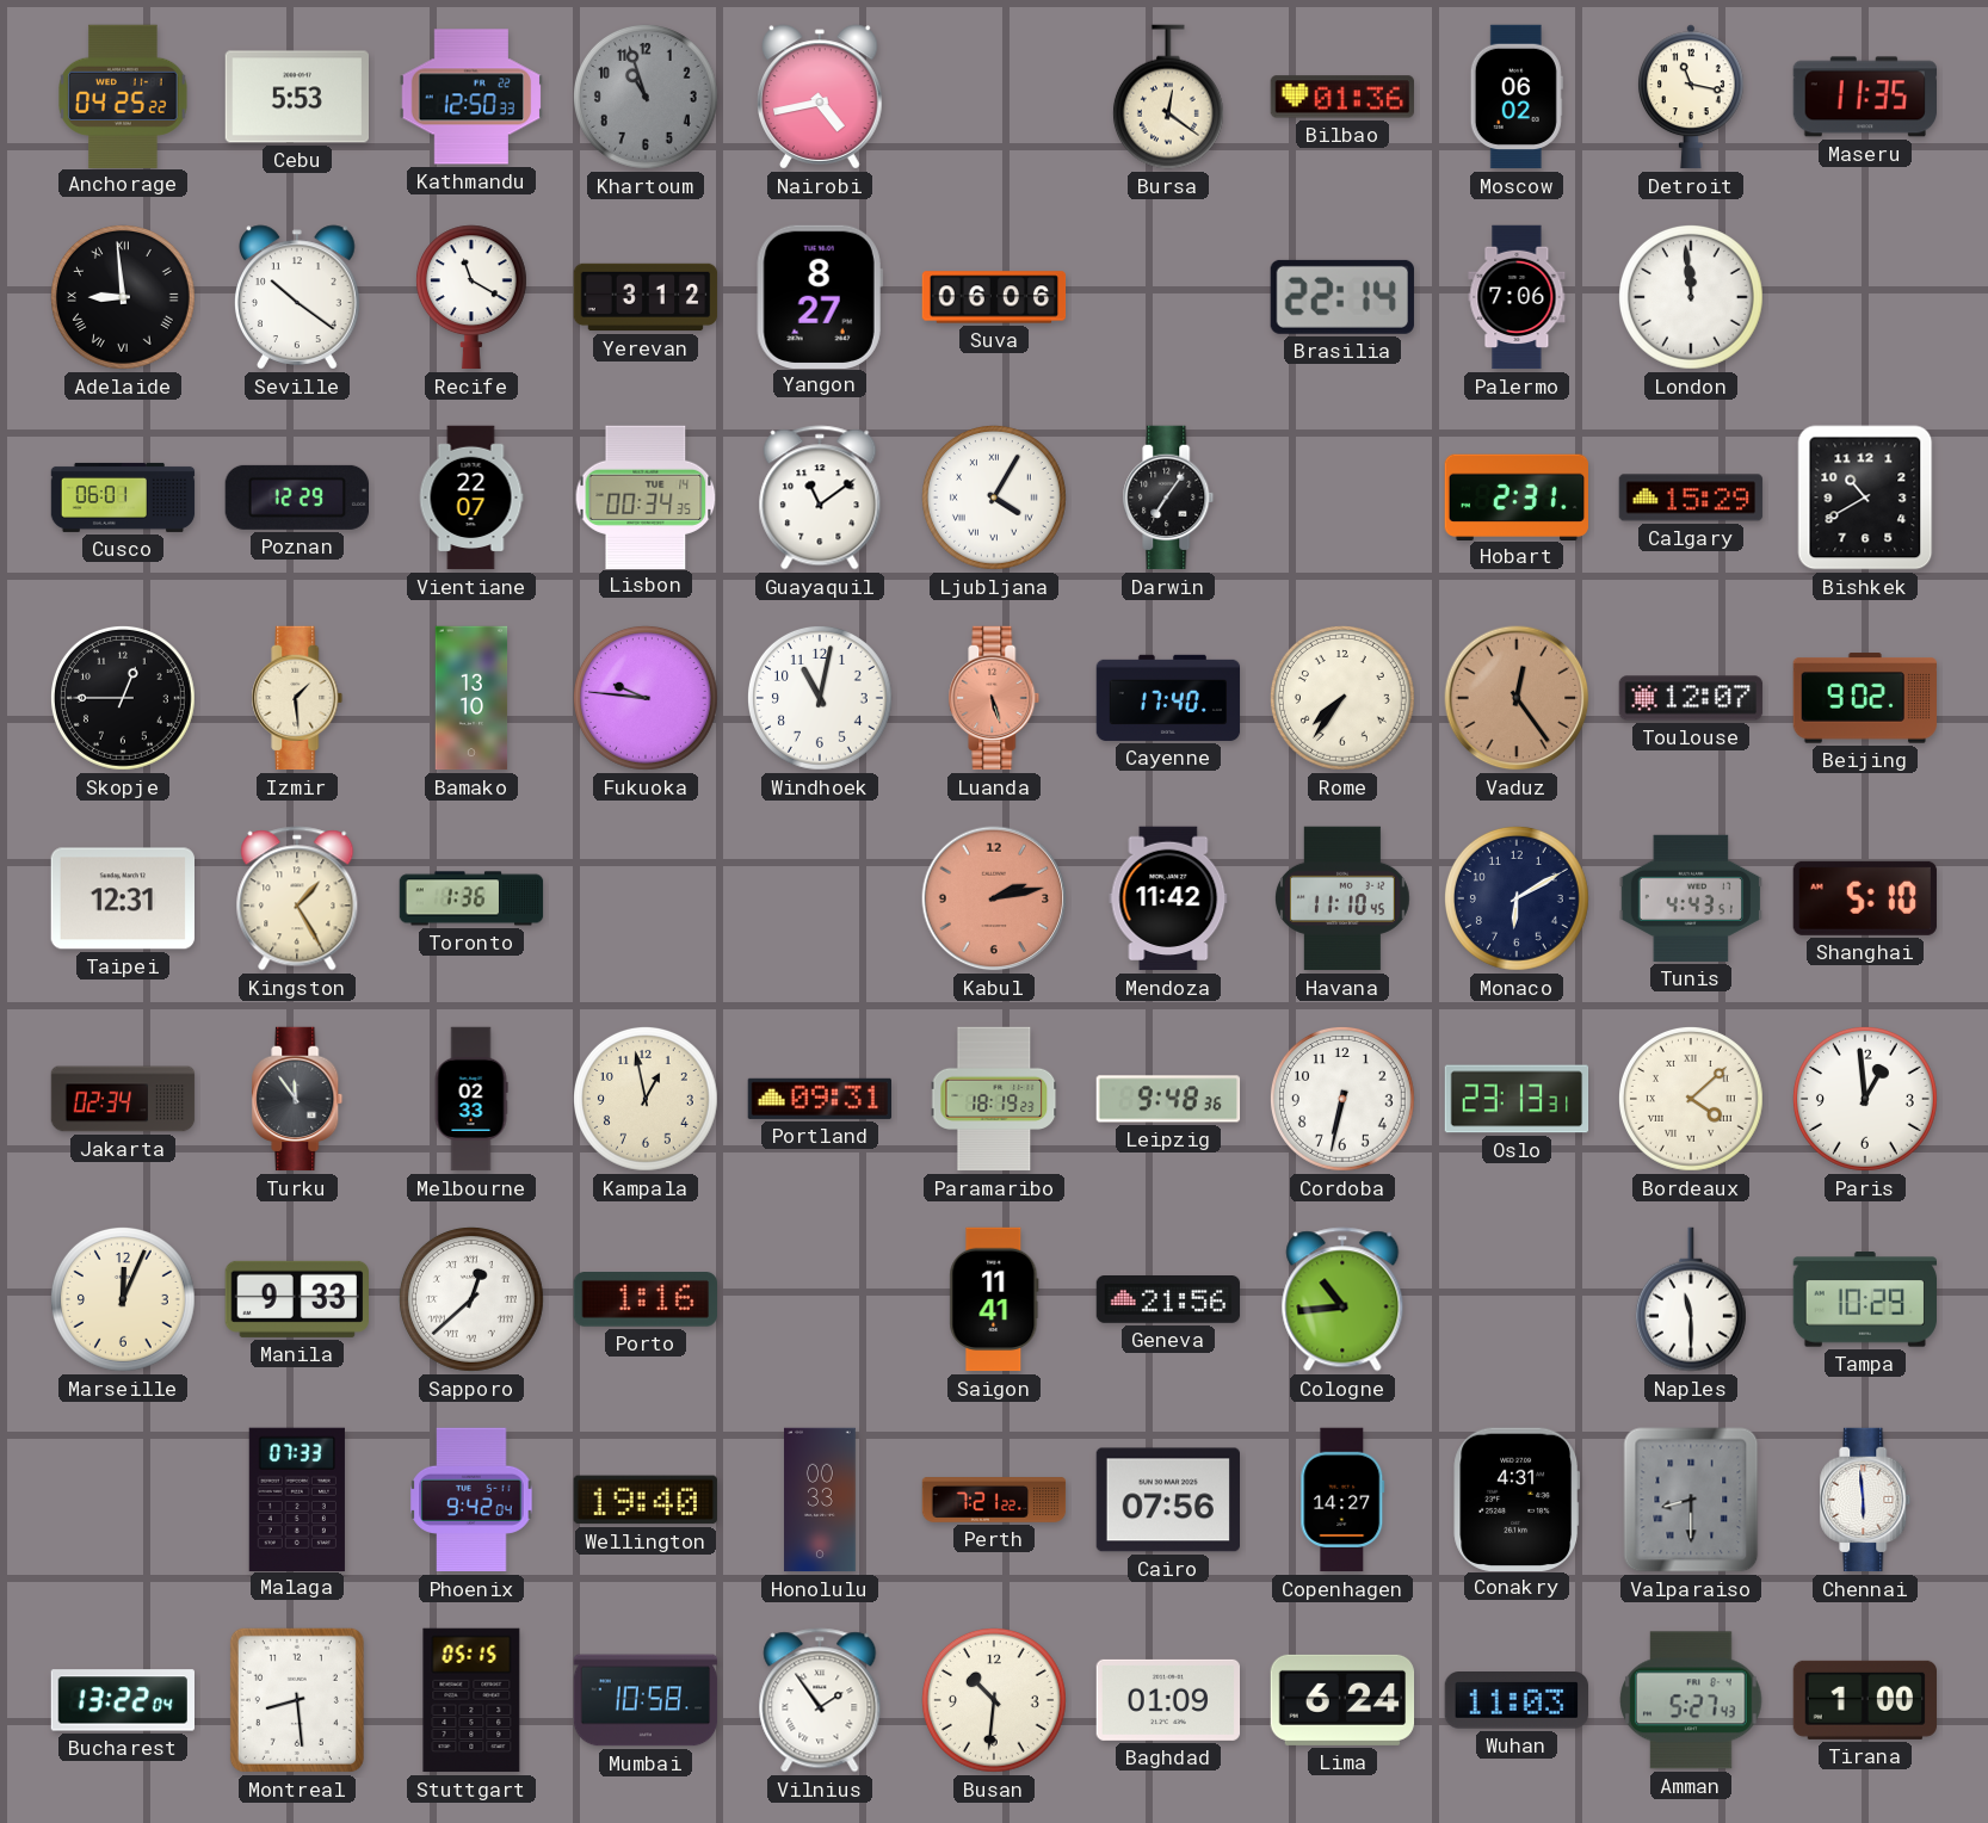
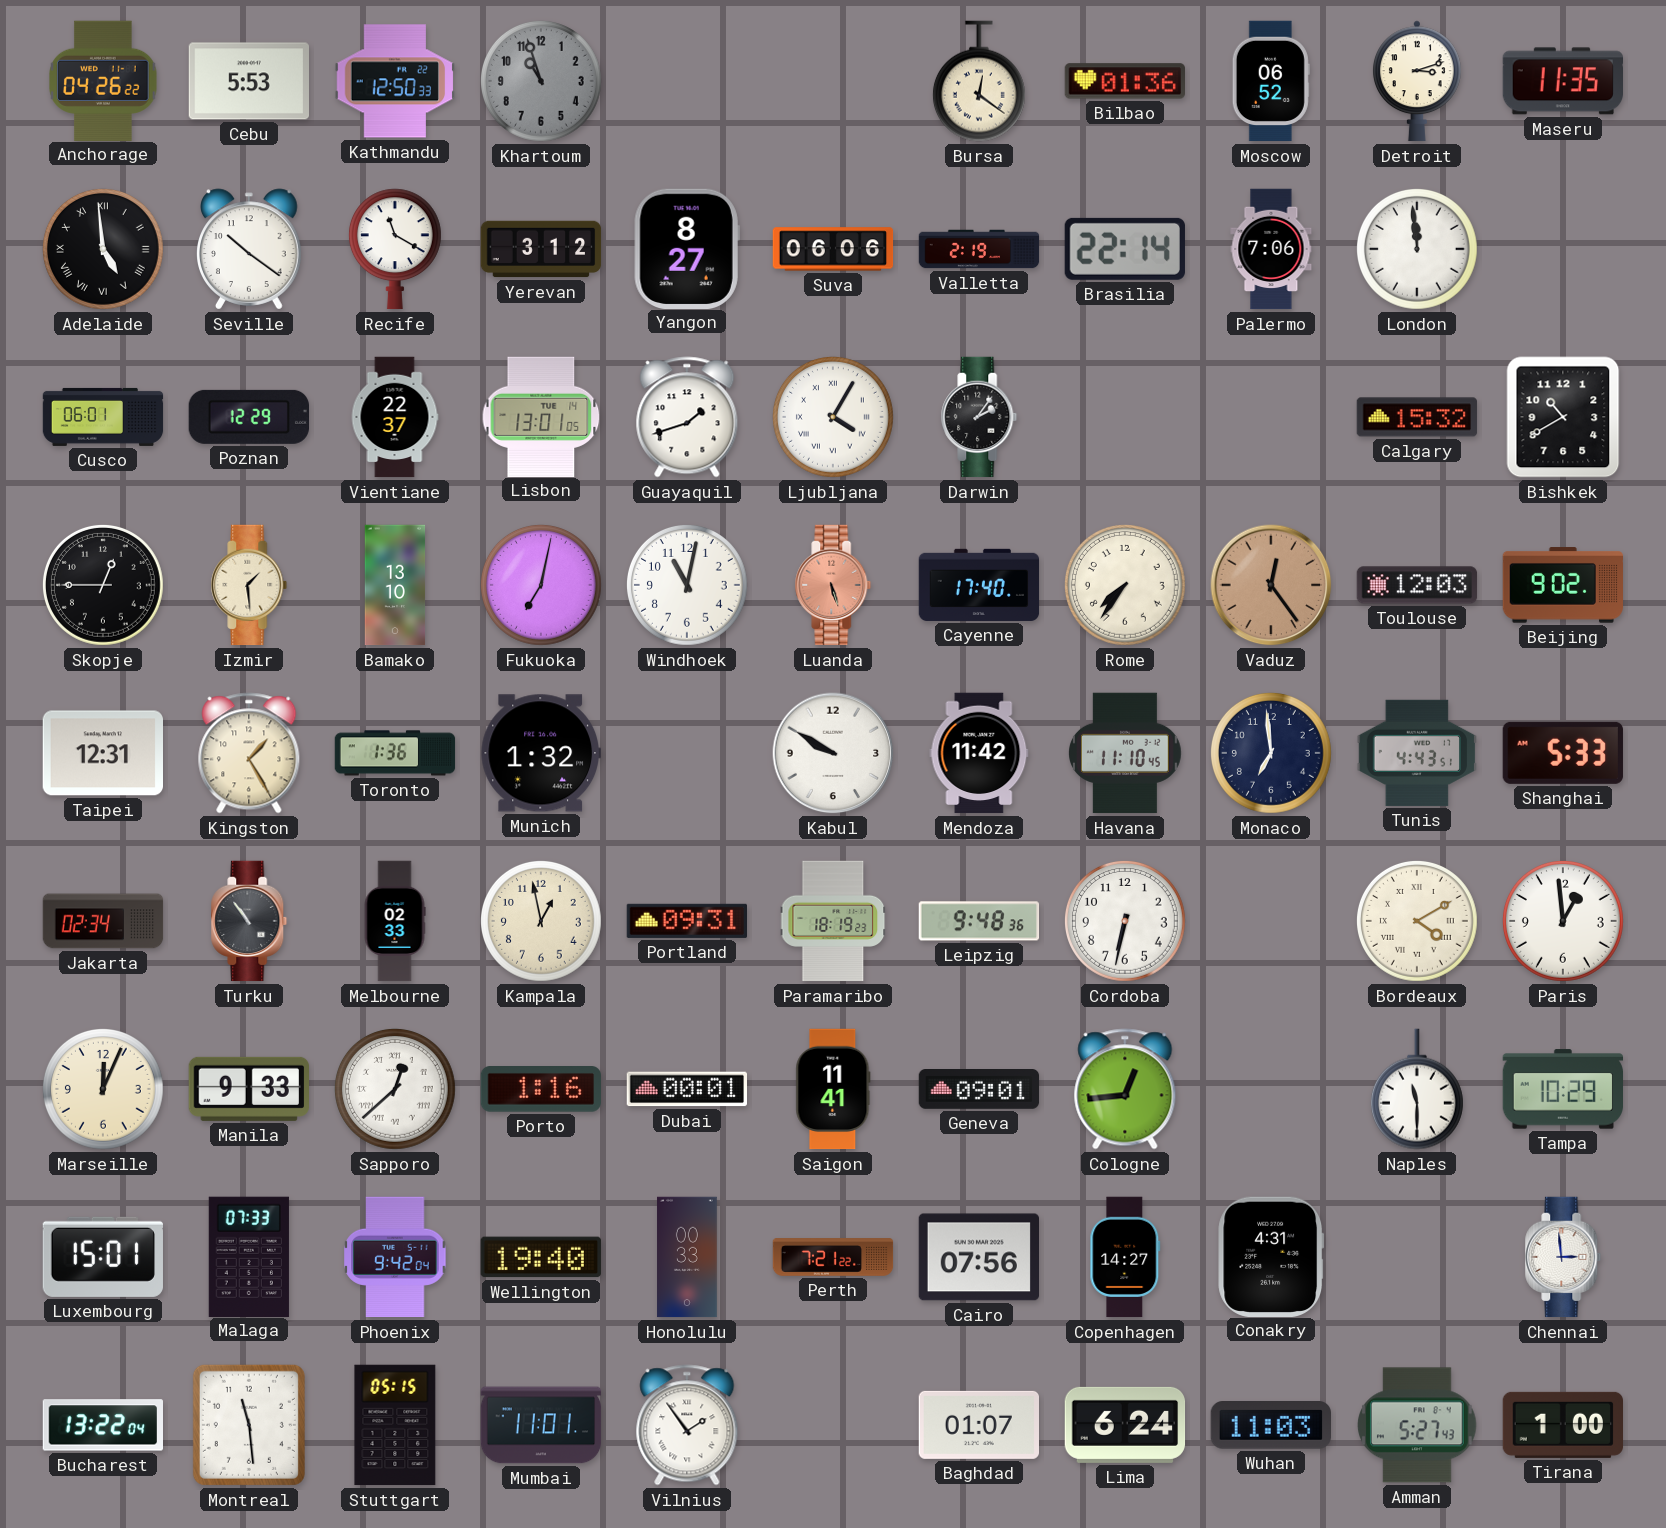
Anchorage: 04:25 -> 04:26 (103, 80)
Nairobi: 4:43 -> none (821, 97)
Moscow: 06:02 -> 06:52 (1271, 81)
Detroit: 11:17 -> 3:12 (1418, 81)
Adelaide: 8:59 -> 4:59 (103, 249)
Valletta: none -> 2:19 (979, 249)
Vientiane: 22:07 -> 22:37 (395, 417)
Lisbon: 00:34 -> 13:01 (541, 416)
Guayaquil: 11:09 -> 1:42 (687, 417)
Darwin: 7:06 -> 2:06 (979, 417)
Hobart: 2:31 -> none (1515, 496)
Calgary: 15:29 -> 15:32 (1417, 417)
Fukuoka: 9:46 -> 7:02 (541, 585)
Toulouse: 12:07 -> 12:03 (1417, 585)
Munich: none -> 1:32 (540, 753)
Kabul: 2:13 -> 9:50 (833, 753)
Kabul dial: salmon -> white (833, 753)
Monaco: 6:10 -> 6:59 (1271, 753)
Shanghai: 5:10 -> 5:33 (1563, 753)
Turku: 11:54 -> 10:54 (249, 921)
Oslo: 23:13 -> none (1517, 1099)
Bordeaux: 4:08 -> 4:10 (1417, 921)
Dubai: none -> 00:01 (687, 1089)
Geneva: 21:56 -> 09:01 (979, 1090)
Cologne: 10:44 -> 12:44 (1125, 1089)
Luxembourg: none -> 15:01 (103, 1257)
Valparaiso: 8:30 -> none (1691, 1500)
Chennai: 5:59 -> 2:59 (1563, 1257)
Montreal: 8:29 -> 11:29 (249, 1425)
Mumbai: 10:58 -> 11:01 (541, 1425)
Busan: 10:31 -> none (994, 1700)
Baghdad: 01:09 -> 01:07 (978, 1425)
